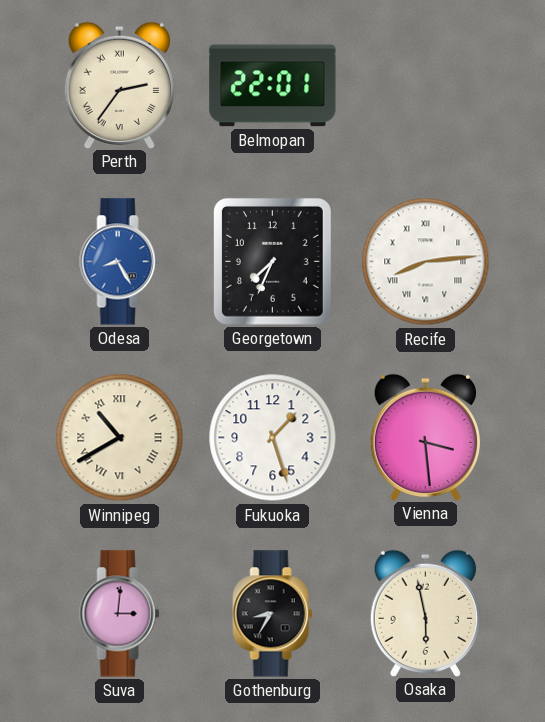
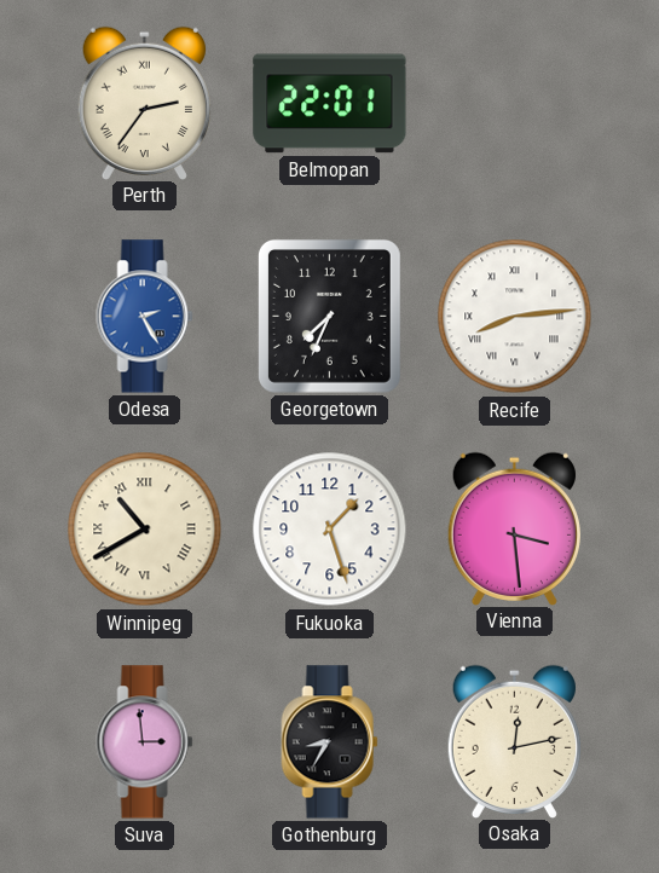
Odesa: 8:25 -> 2:25 (145, 317)
Suva: 3:01 -> 2:59 (145, 742)
Osaka: 5:58 -> 12:13 (514, 741)
